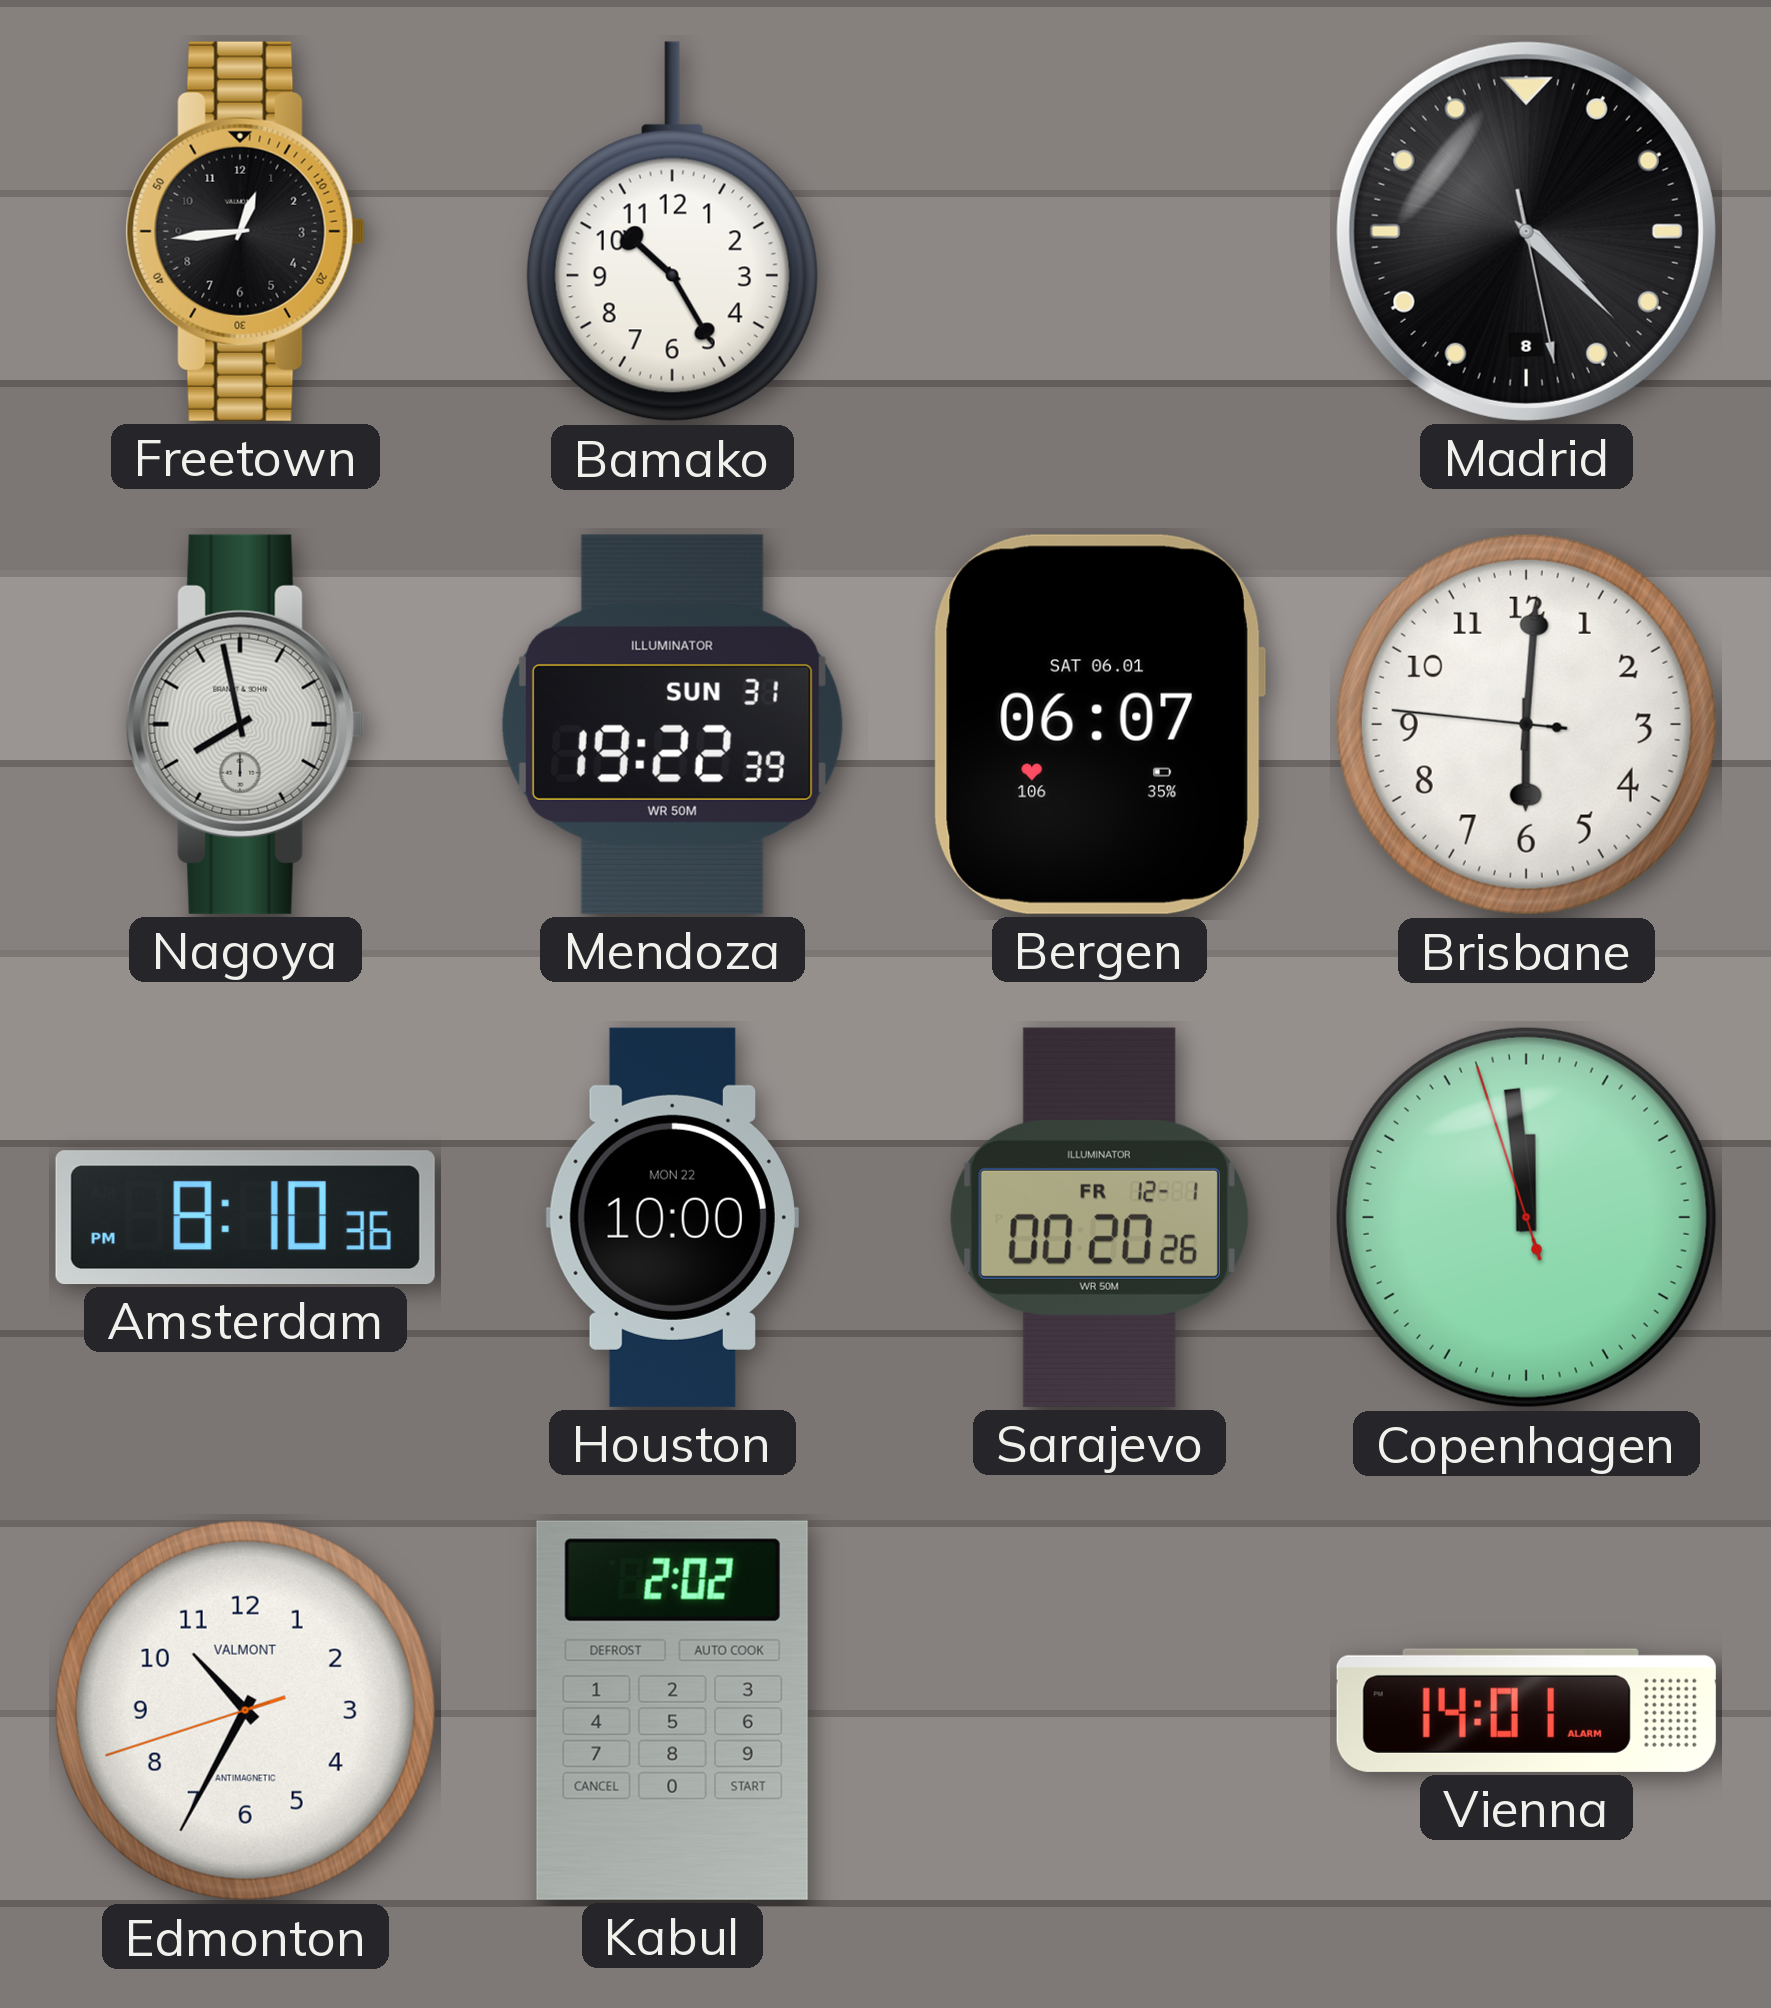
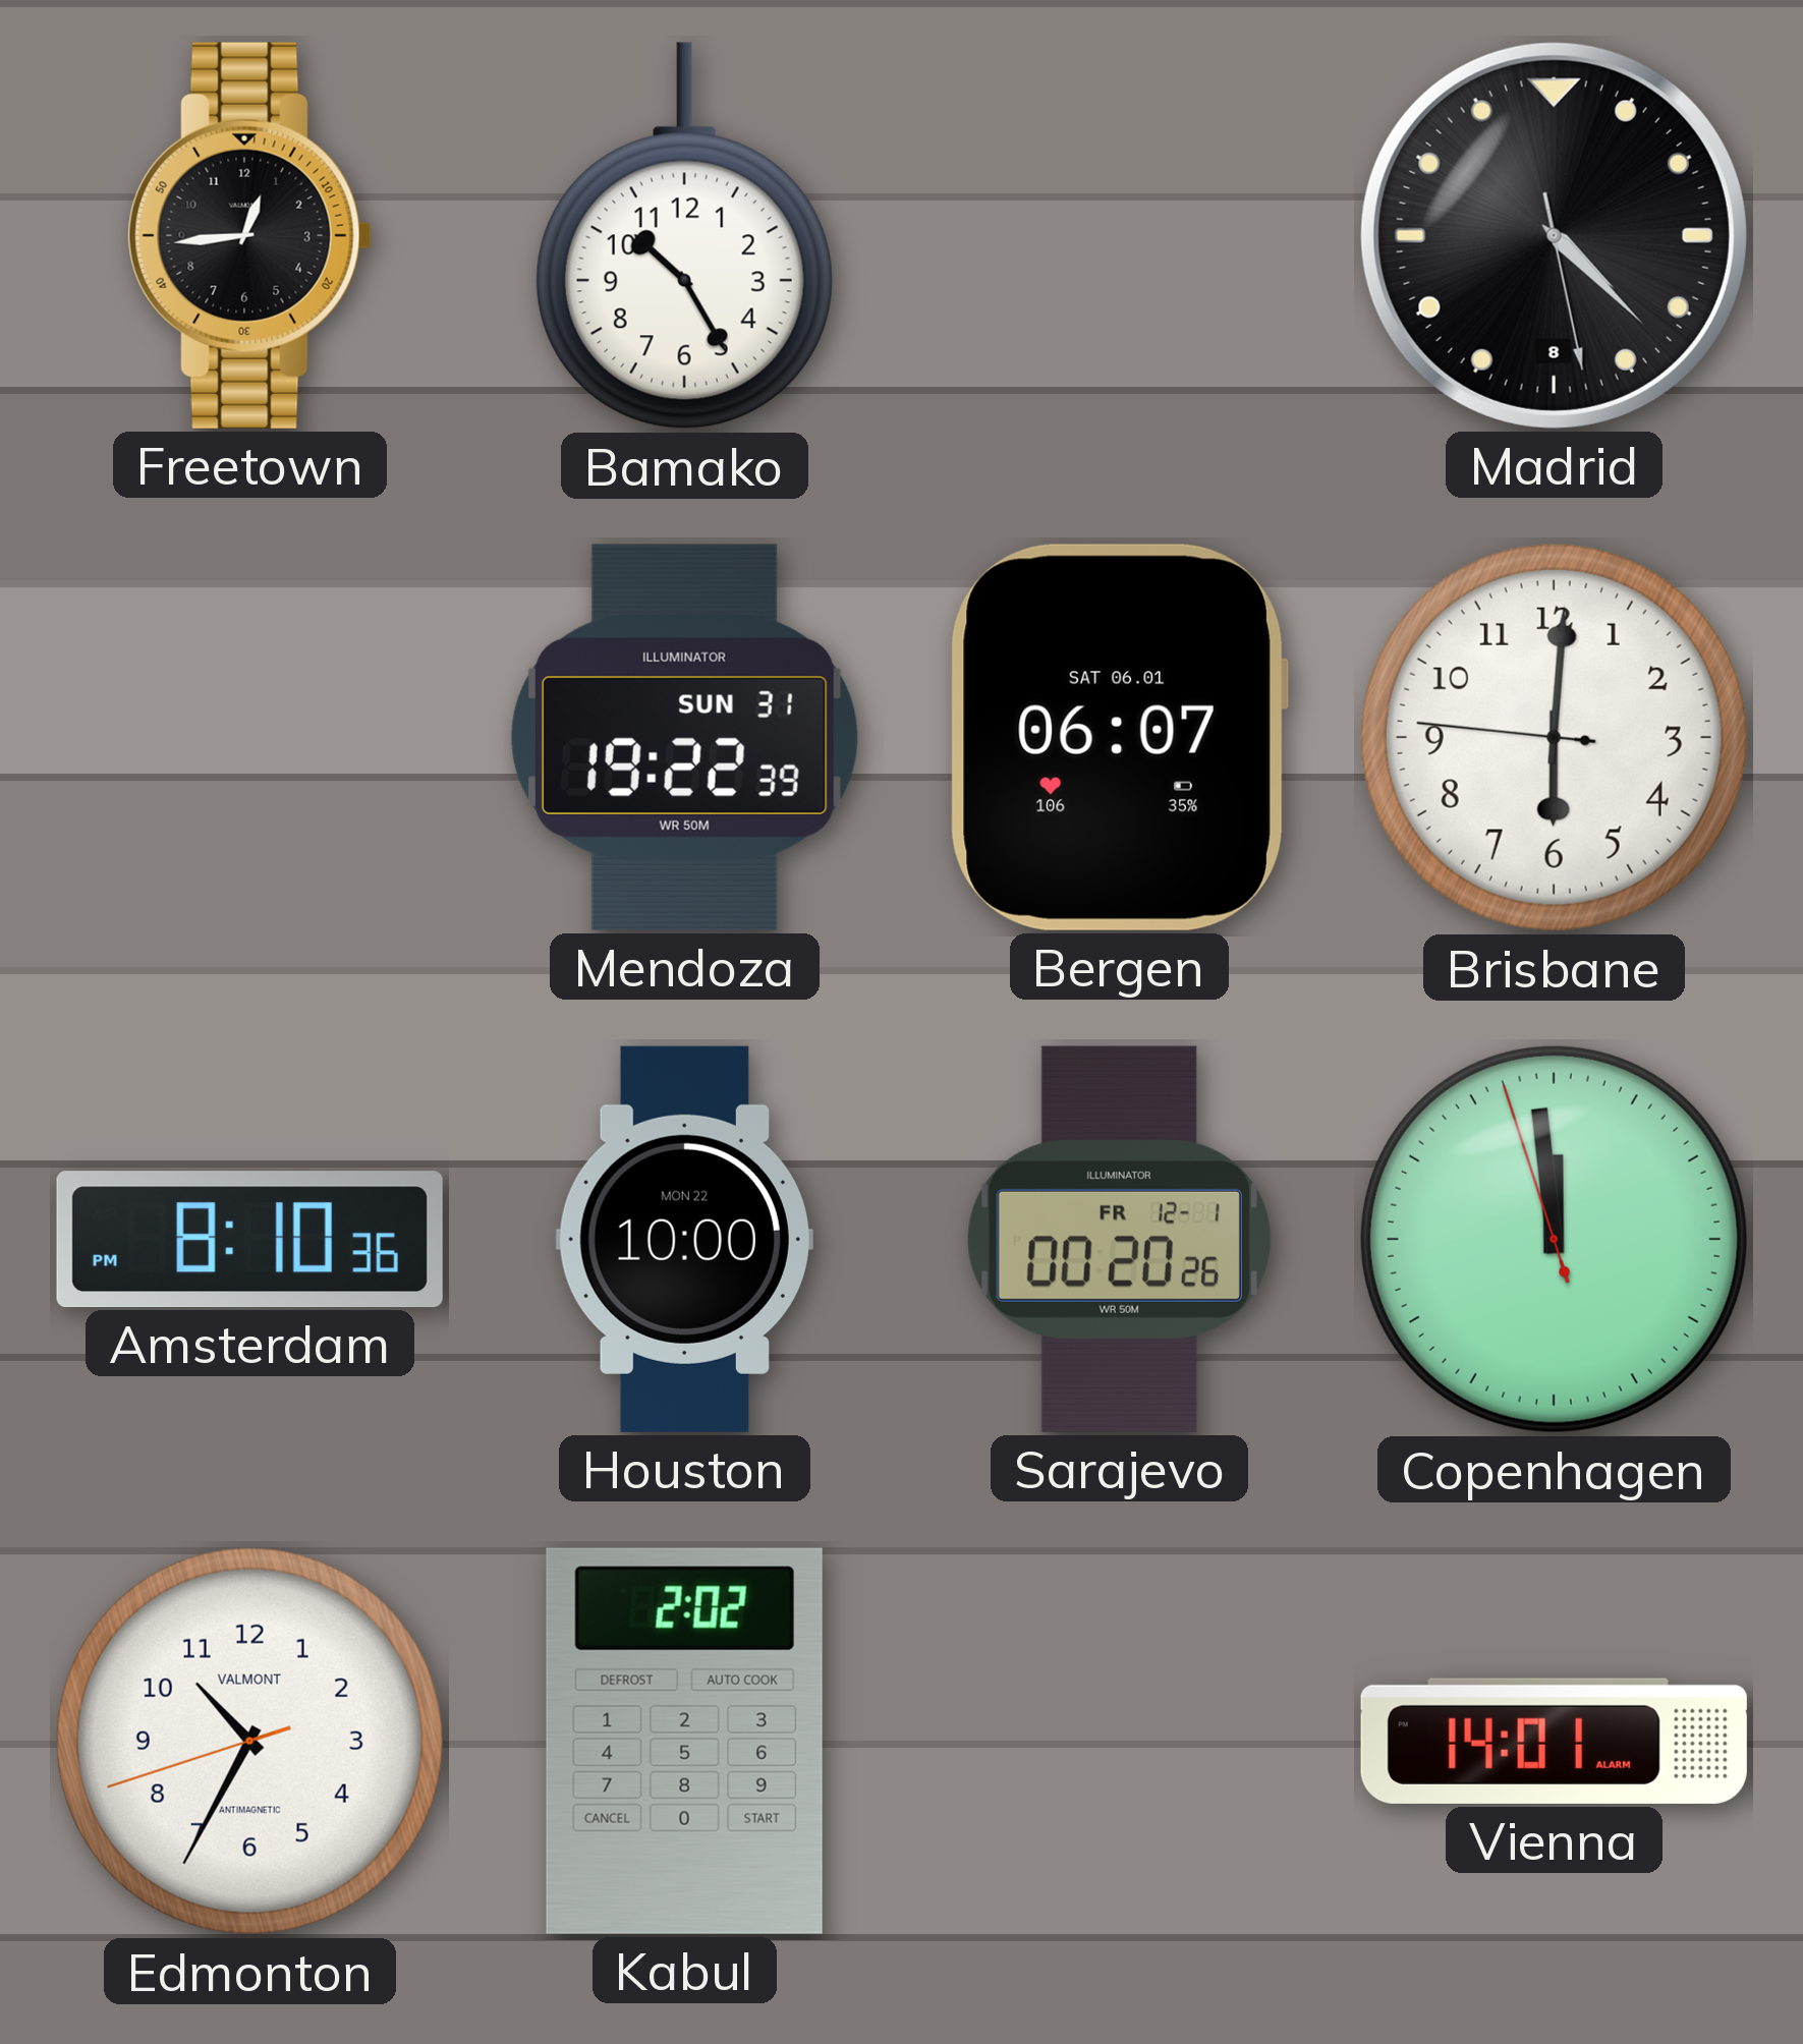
Nagoya: 7:58 -> none (245, 724)
